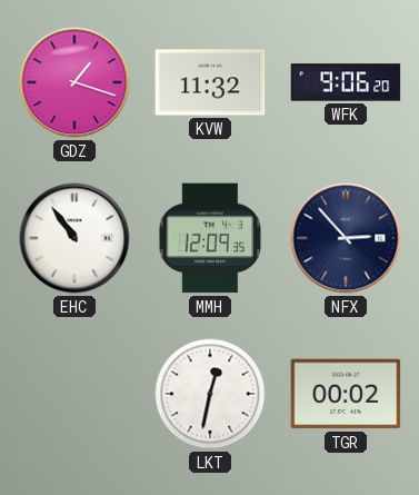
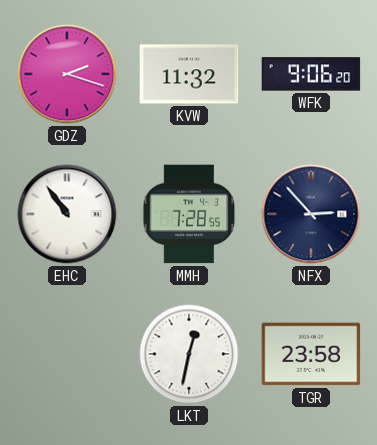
GDZ: 1:18 -> 2:18 (67, 74)
MMH: 12:09 -> 7:28 (189, 214)
TGR: 00:02 -> 23:58 (311, 354)
